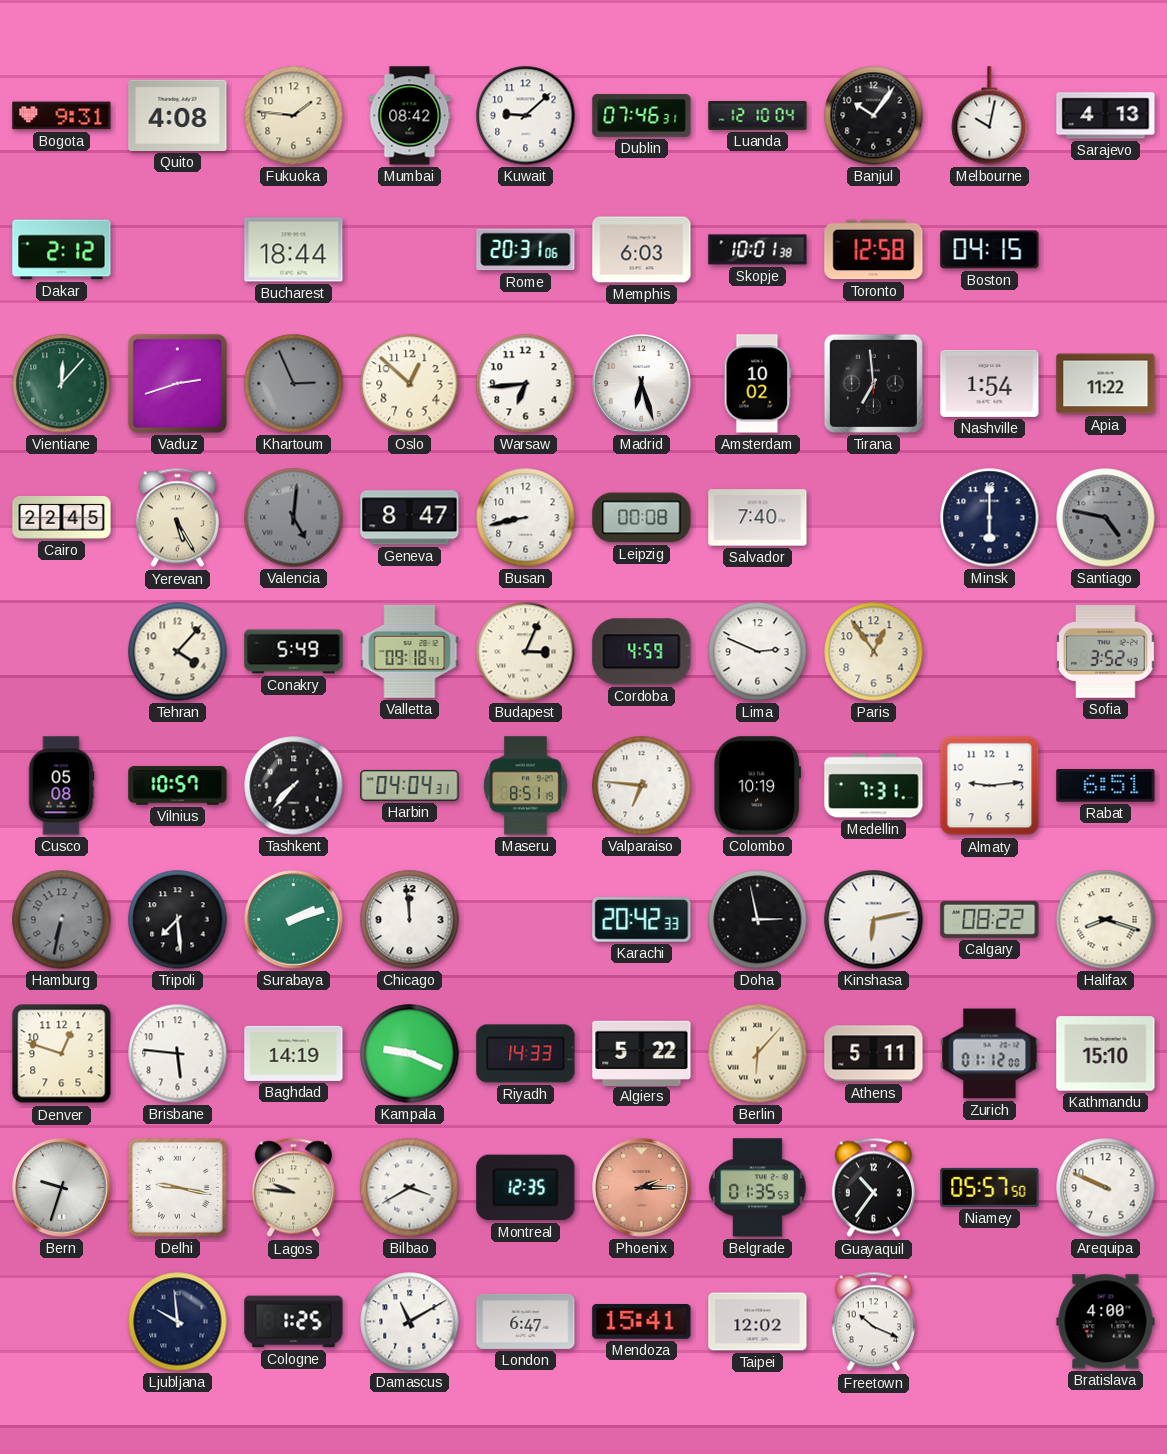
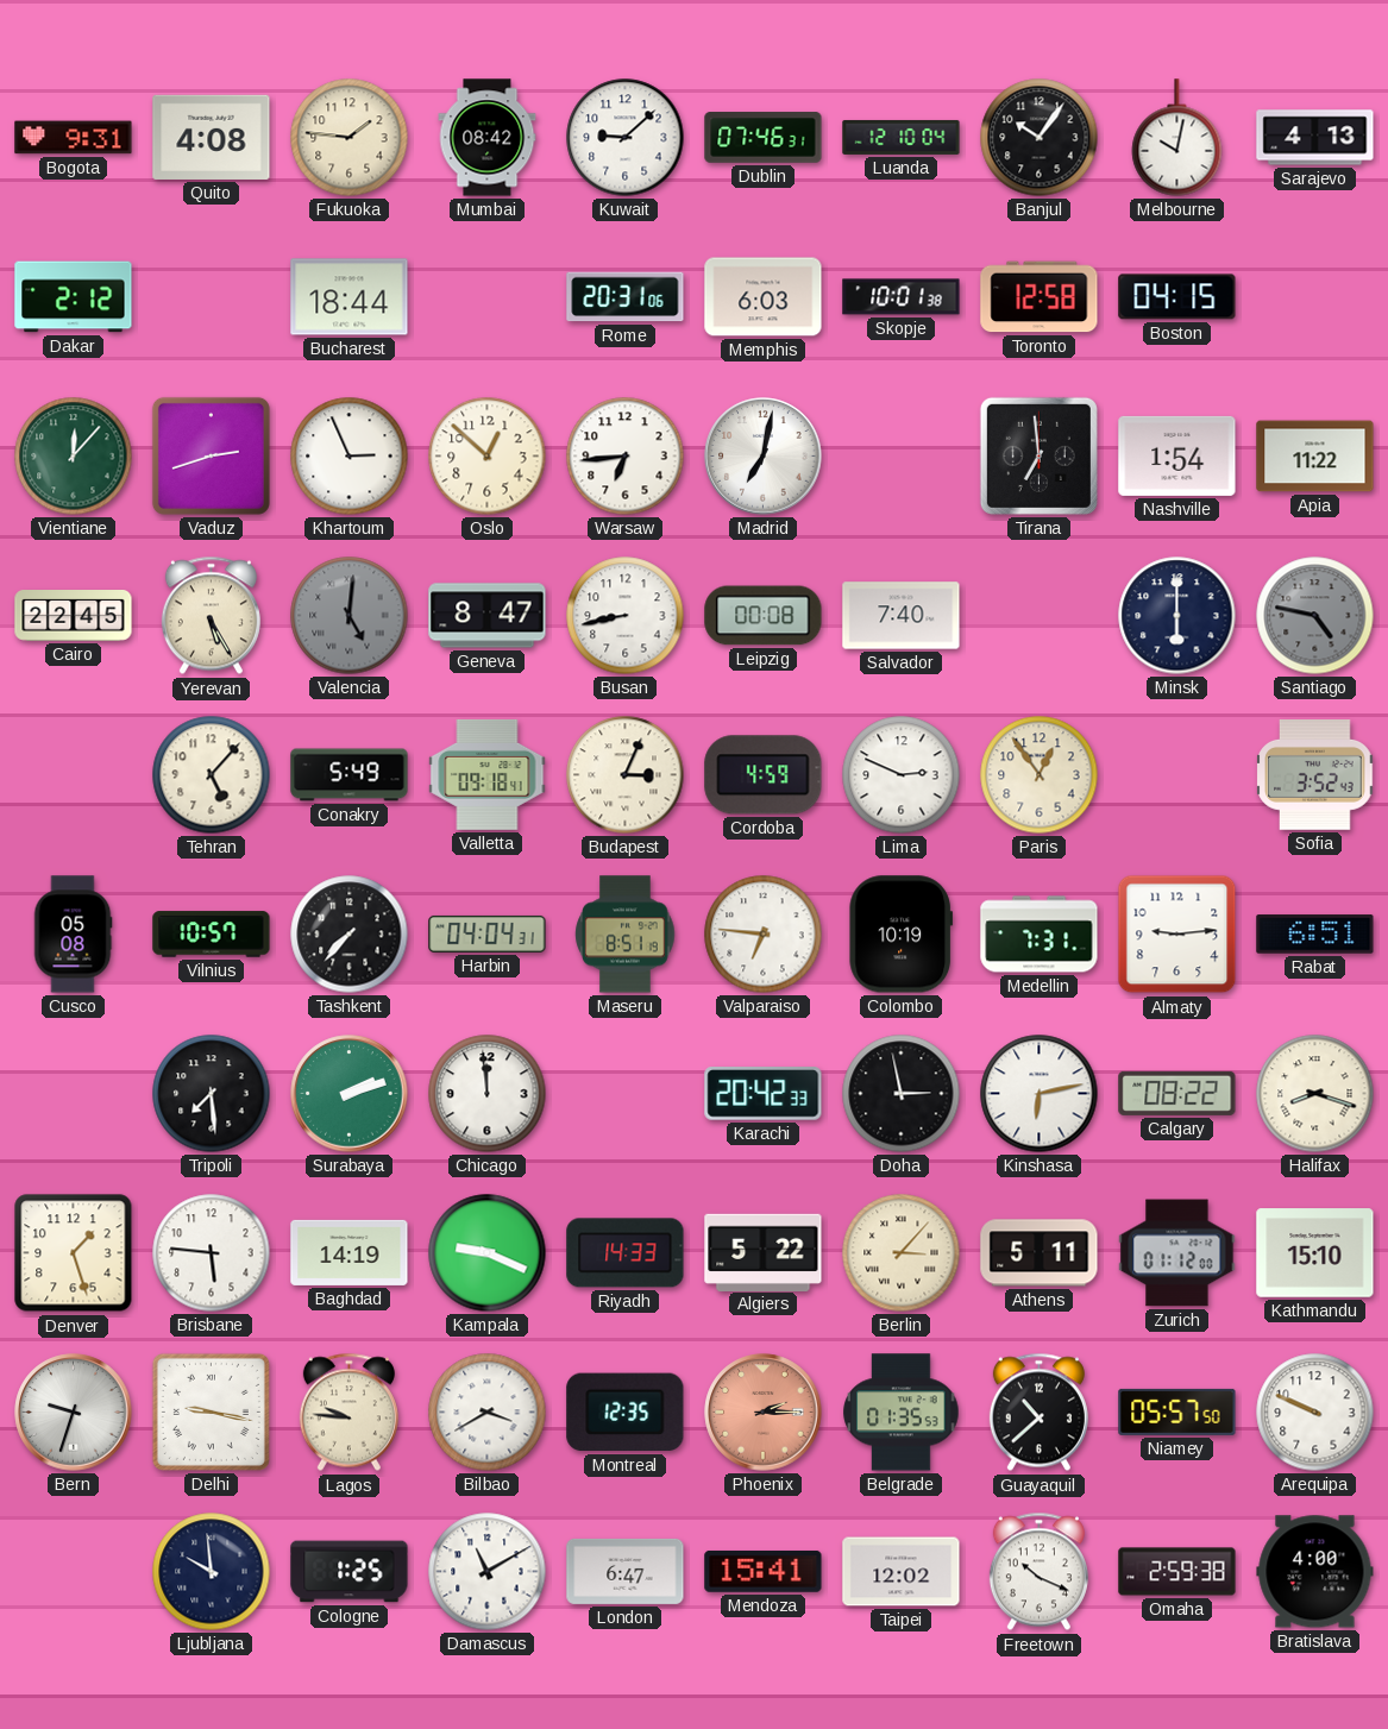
Khartoum dial: grey -> white (350, 457)
Madrid: 6:27 -> 7:02 (764, 457)
Amsterdam: 10:02 -> none (758, 384)
Tehran: 4:07 -> 5:07 (212, 775)
Hamburg: 6:32 -> none (62, 920)
Denver: 12:48 -> 1:27 (74, 1253)
Berlin: 6:07 -> 3:07 (902, 1253)
Guayaquil: 10:36 -> 10:38 (1038, 1413)
Omaha: none -> 2:59 (1177, 1572)
